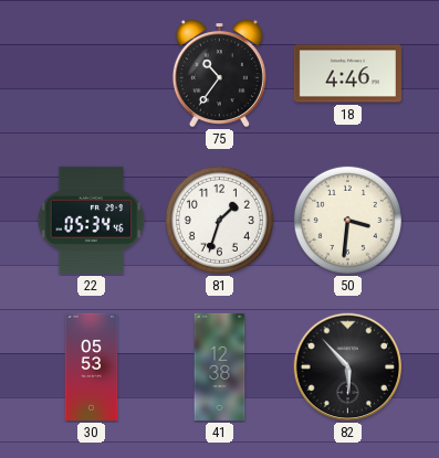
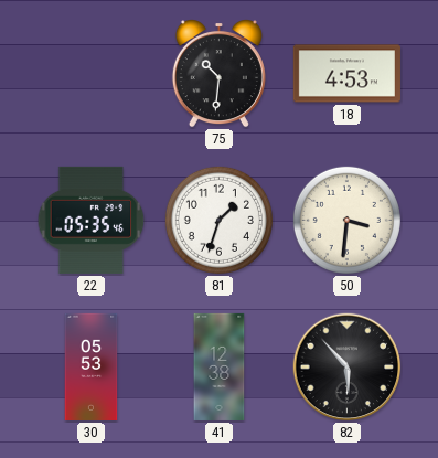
75: 10:36 -> 10:31 (218, 74)
18: 4:46 -> 4:53 (346, 74)
22: 05:34 -> 05:35 (92, 220)
